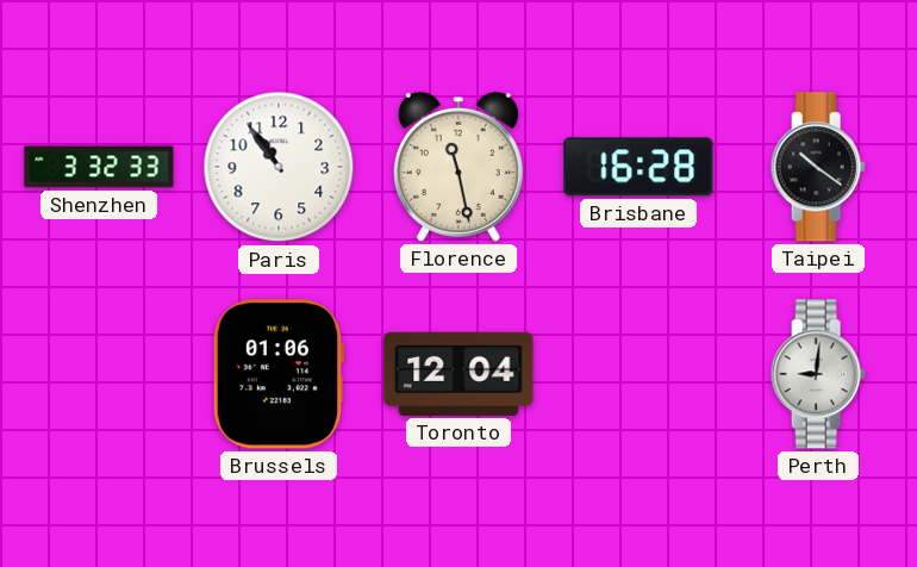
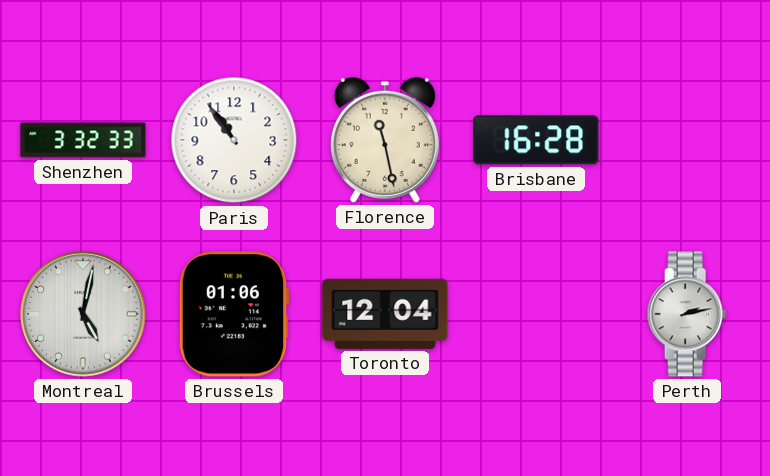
Taipei: 10:21 -> none (818, 167)
Montreal: none -> 5:02 (84, 315)
Perth: 9:01 -> 2:13 (687, 314)
